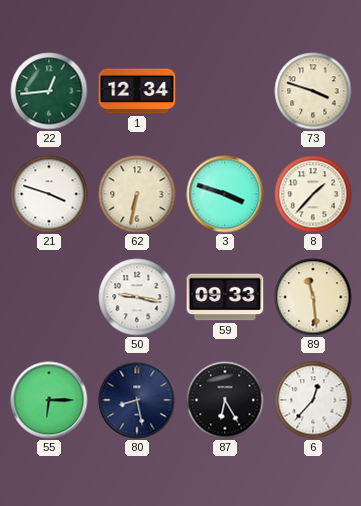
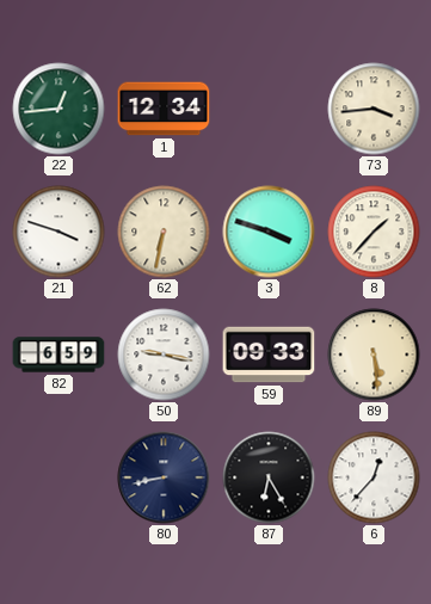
73: 3:48 -> 3:44 (374, 109)
82: none -> 6:59 (59, 355)
89: 11:29 -> 5:29 (374, 355)
55: 6:15 -> none (49, 400)
80: 8:28 -> 8:43 (164, 477)
